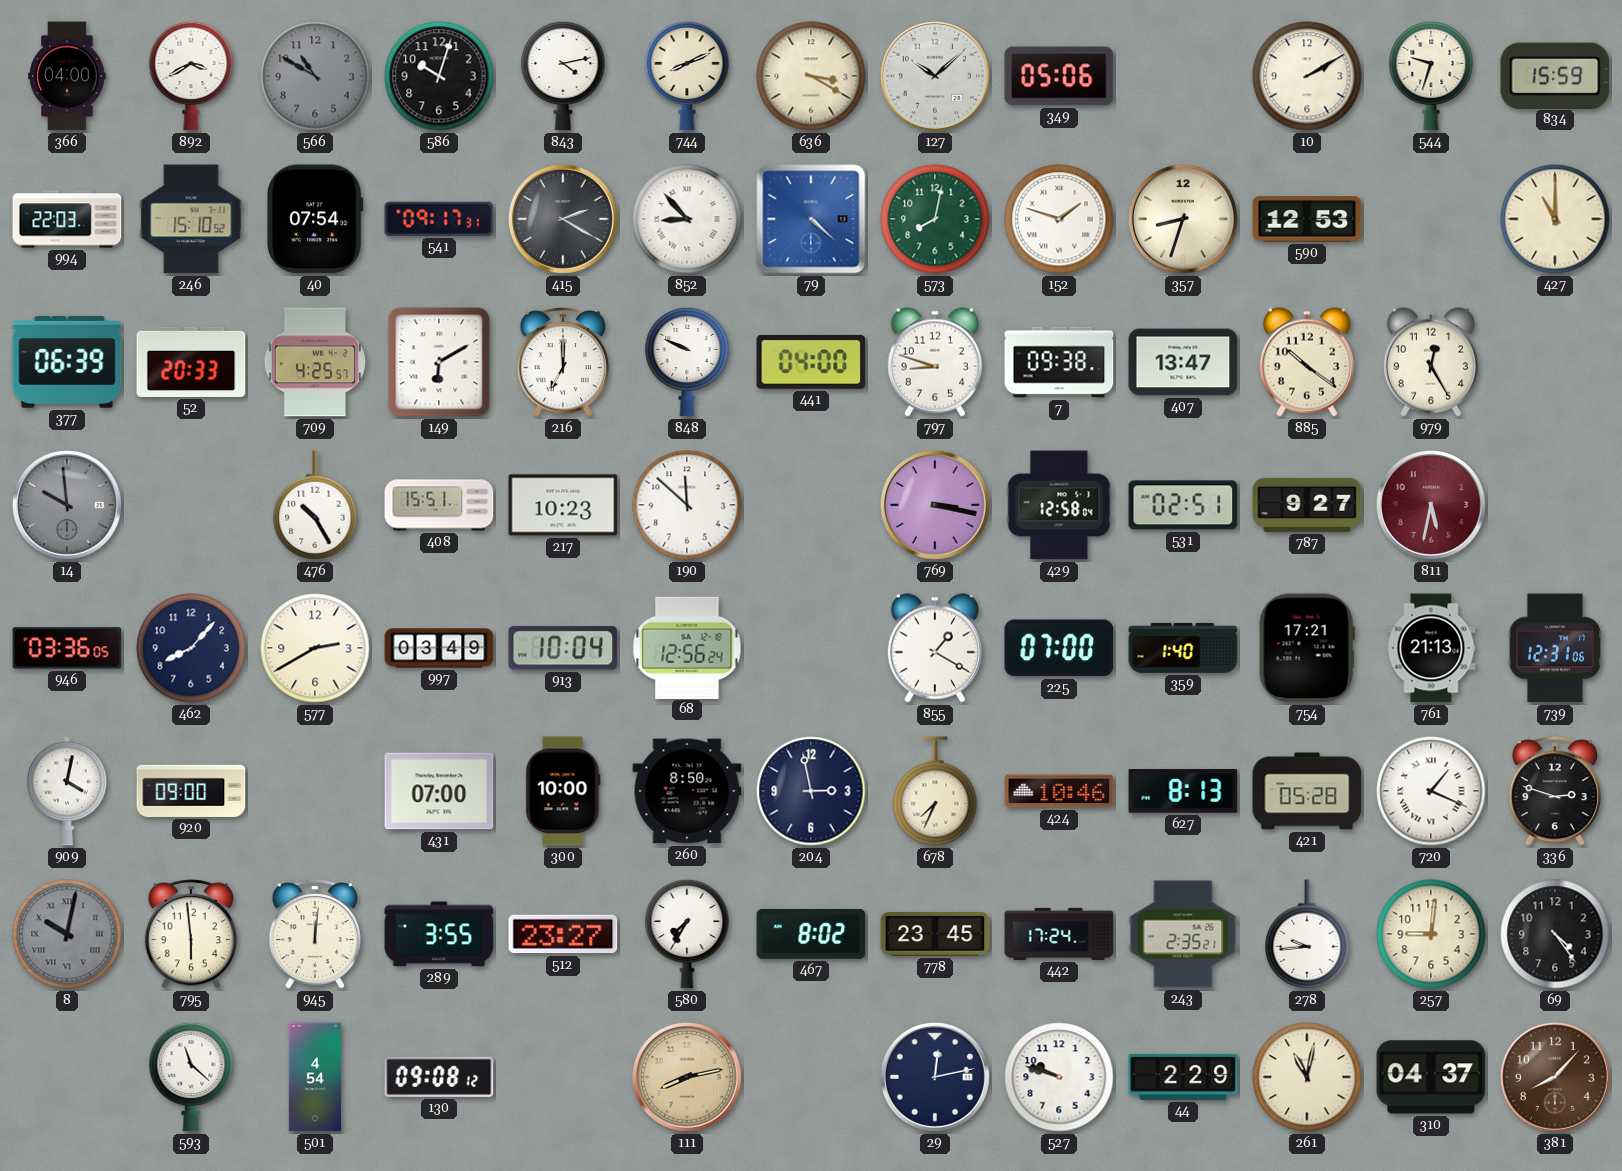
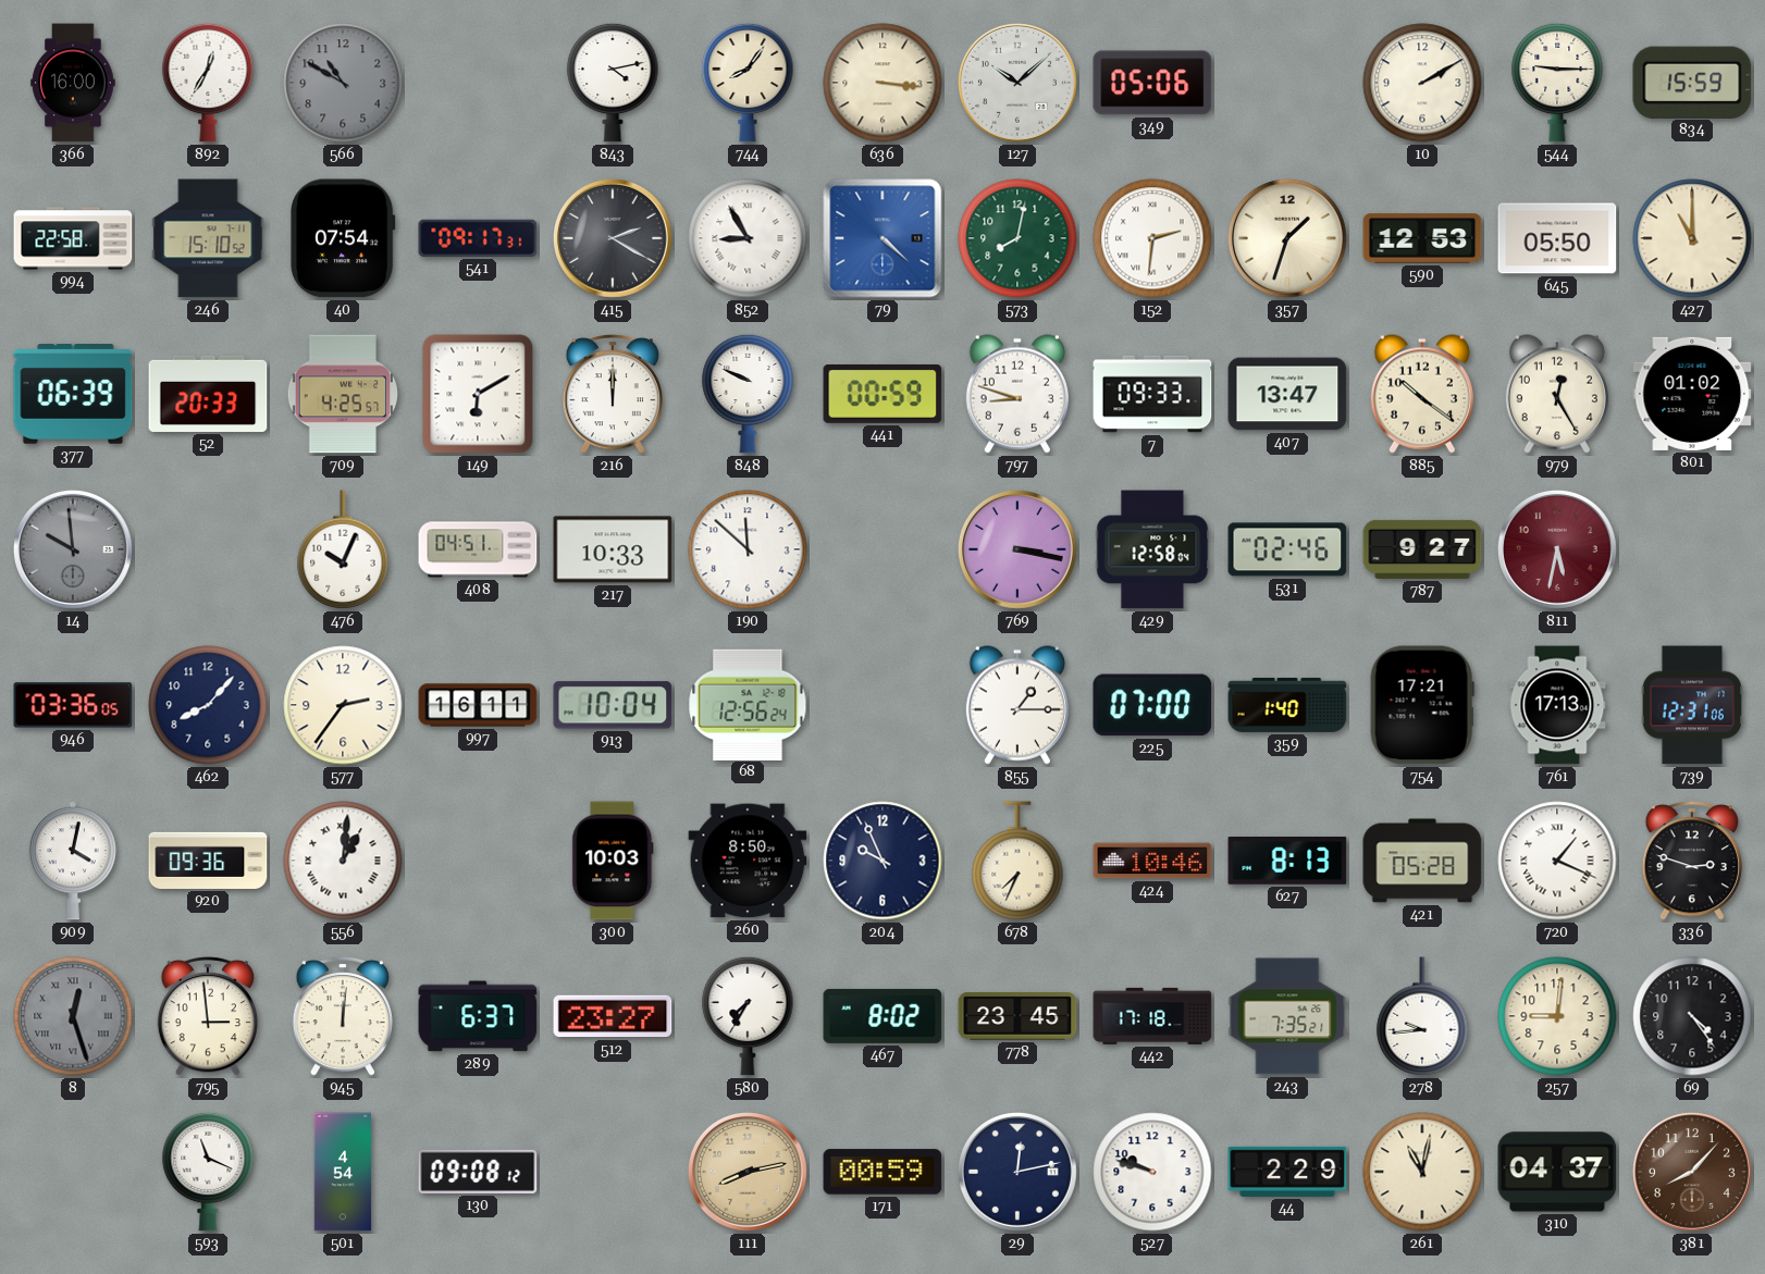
366: 04:00 -> 16:00 (73, 83)
892: 3:40 -> 12:35 (208, 83)
586: 10:03 -> none (439, 76)
744: 8:11 -> 8:06 (748, 83)
636: 3:20 -> 3:16 (882, 83)
544: 9:33 -> 9:15 (1557, 83)
994: 22:03 -> 22:58 (73, 238)
852: 8:53 -> 8:55 (748, 238)
152: 1:48 -> 2:31 (1152, 238)
357: 8:33 -> 1:33 (1287, 238)
645: none -> 05:50 (1557, 238)
216: 7:00 -> 12:00 (613, 394)
441: 04:00 -> 00:59 (882, 394)
7: 09:38 -> 09:33 (1152, 394)
801: none -> 01:02 (1692, 394)
476: 10:25 -> 10:04 (343, 549)
408: 15:51 -> 04:51 (478, 549)
217: 10:23 -> 10:33 (613, 549)
531: 02:51 -> 02:46 (1287, 549)
577: 2:40 -> 2:36 (343, 705)
997: 03:49 -> 16:11 (478, 705)
855: 1:20 -> 1:15 (1017, 705)
761: 21:13 -> 17:13 (1557, 705)
920: 09:00 -> 09:36 (208, 861)
556: none -> 1:01 (343, 861)
431: 07:00 -> none (439, 791)
300: 10:00 -> 10:03 (613, 861)
204: 2:58 -> 9:56 (882, 861)
8: 10:02 -> 12:27 (73, 1016)
795: 5:59 -> 2:59 (208, 1016)
289: 3:55 -> 6:37 (478, 1016)
442: 17:24 -> 17:18 (1152, 1016)
243: 2:35 -> 7:35 (1287, 1016)
593: 11:22 -> 11:19 (208, 1172)
171: none -> 00:59 (882, 1172)
